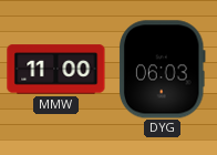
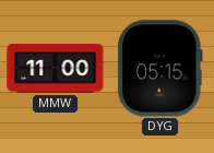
DYG: 06:03 -> 05:15 (159, 69)
